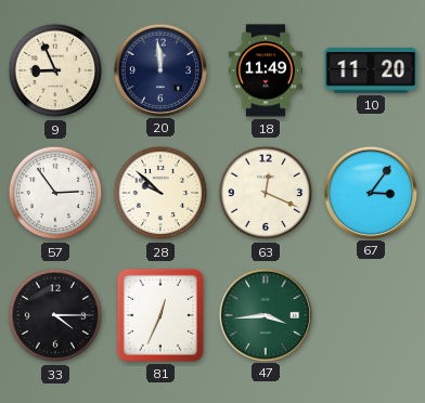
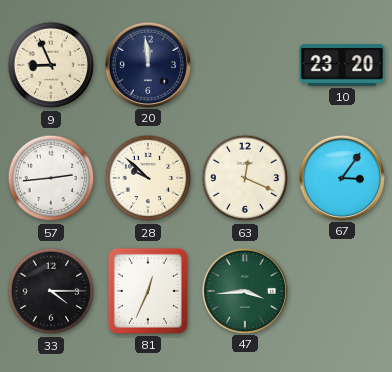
18: 11:49 -> none (266, 70)
10: 11:20 -> 23:20 (342, 65)
57: 2:54 -> 2:44 (51, 178)
